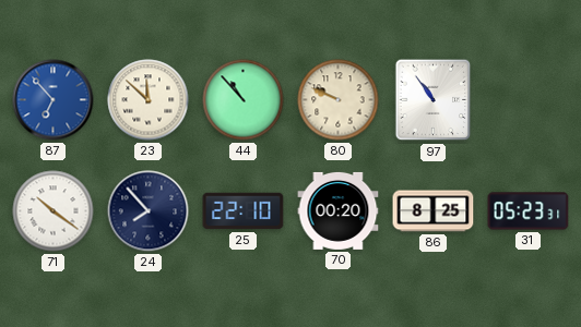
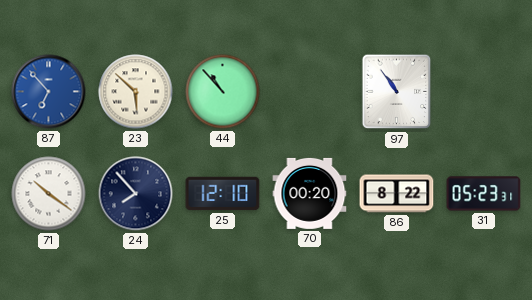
23: 11:52 -> 5:52 (136, 92)
80: 9:49 -> none (339, 100)
25: 22:10 -> 12:10 (223, 194)
86: 8:25 -> 8:22 (397, 194)
